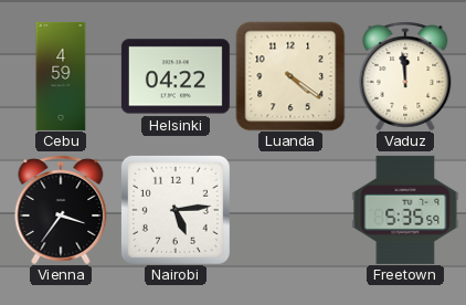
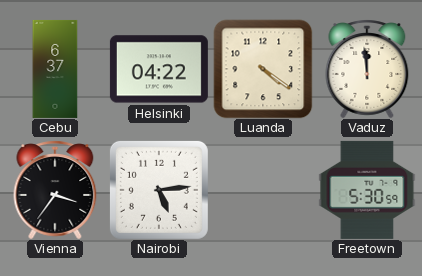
Cebu: 4:59 -> 6:37 (55, 69)
Freetown: 5:35 -> 5:30 (367, 190)
